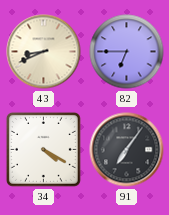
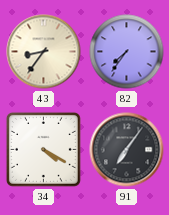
43: 8:41 -> 8:36 (44, 52)
82: 6:45 -> 7:36 (127, 52)
